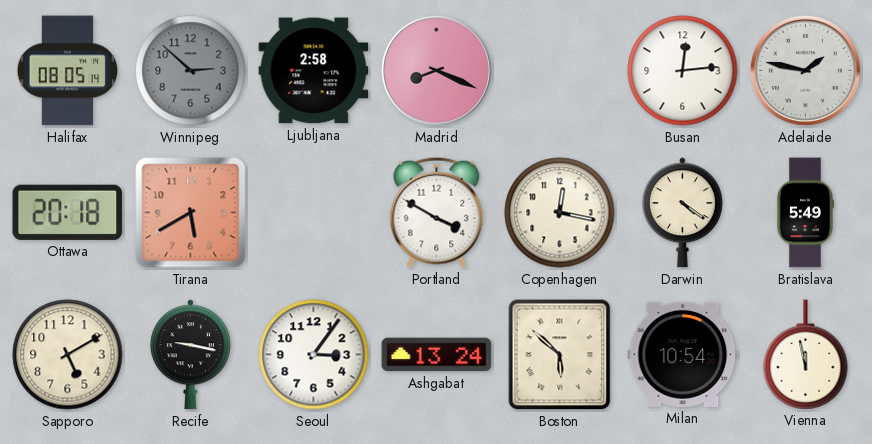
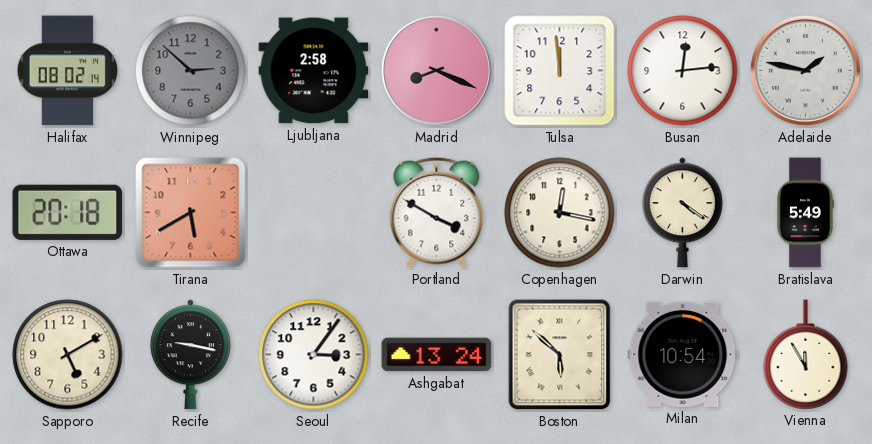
Halifax: 08:05 -> 08:02 (68, 71)
Tulsa: none -> 11:59 (560, 71)
Vienna: 11:58 -> 11:55 (806, 354)
